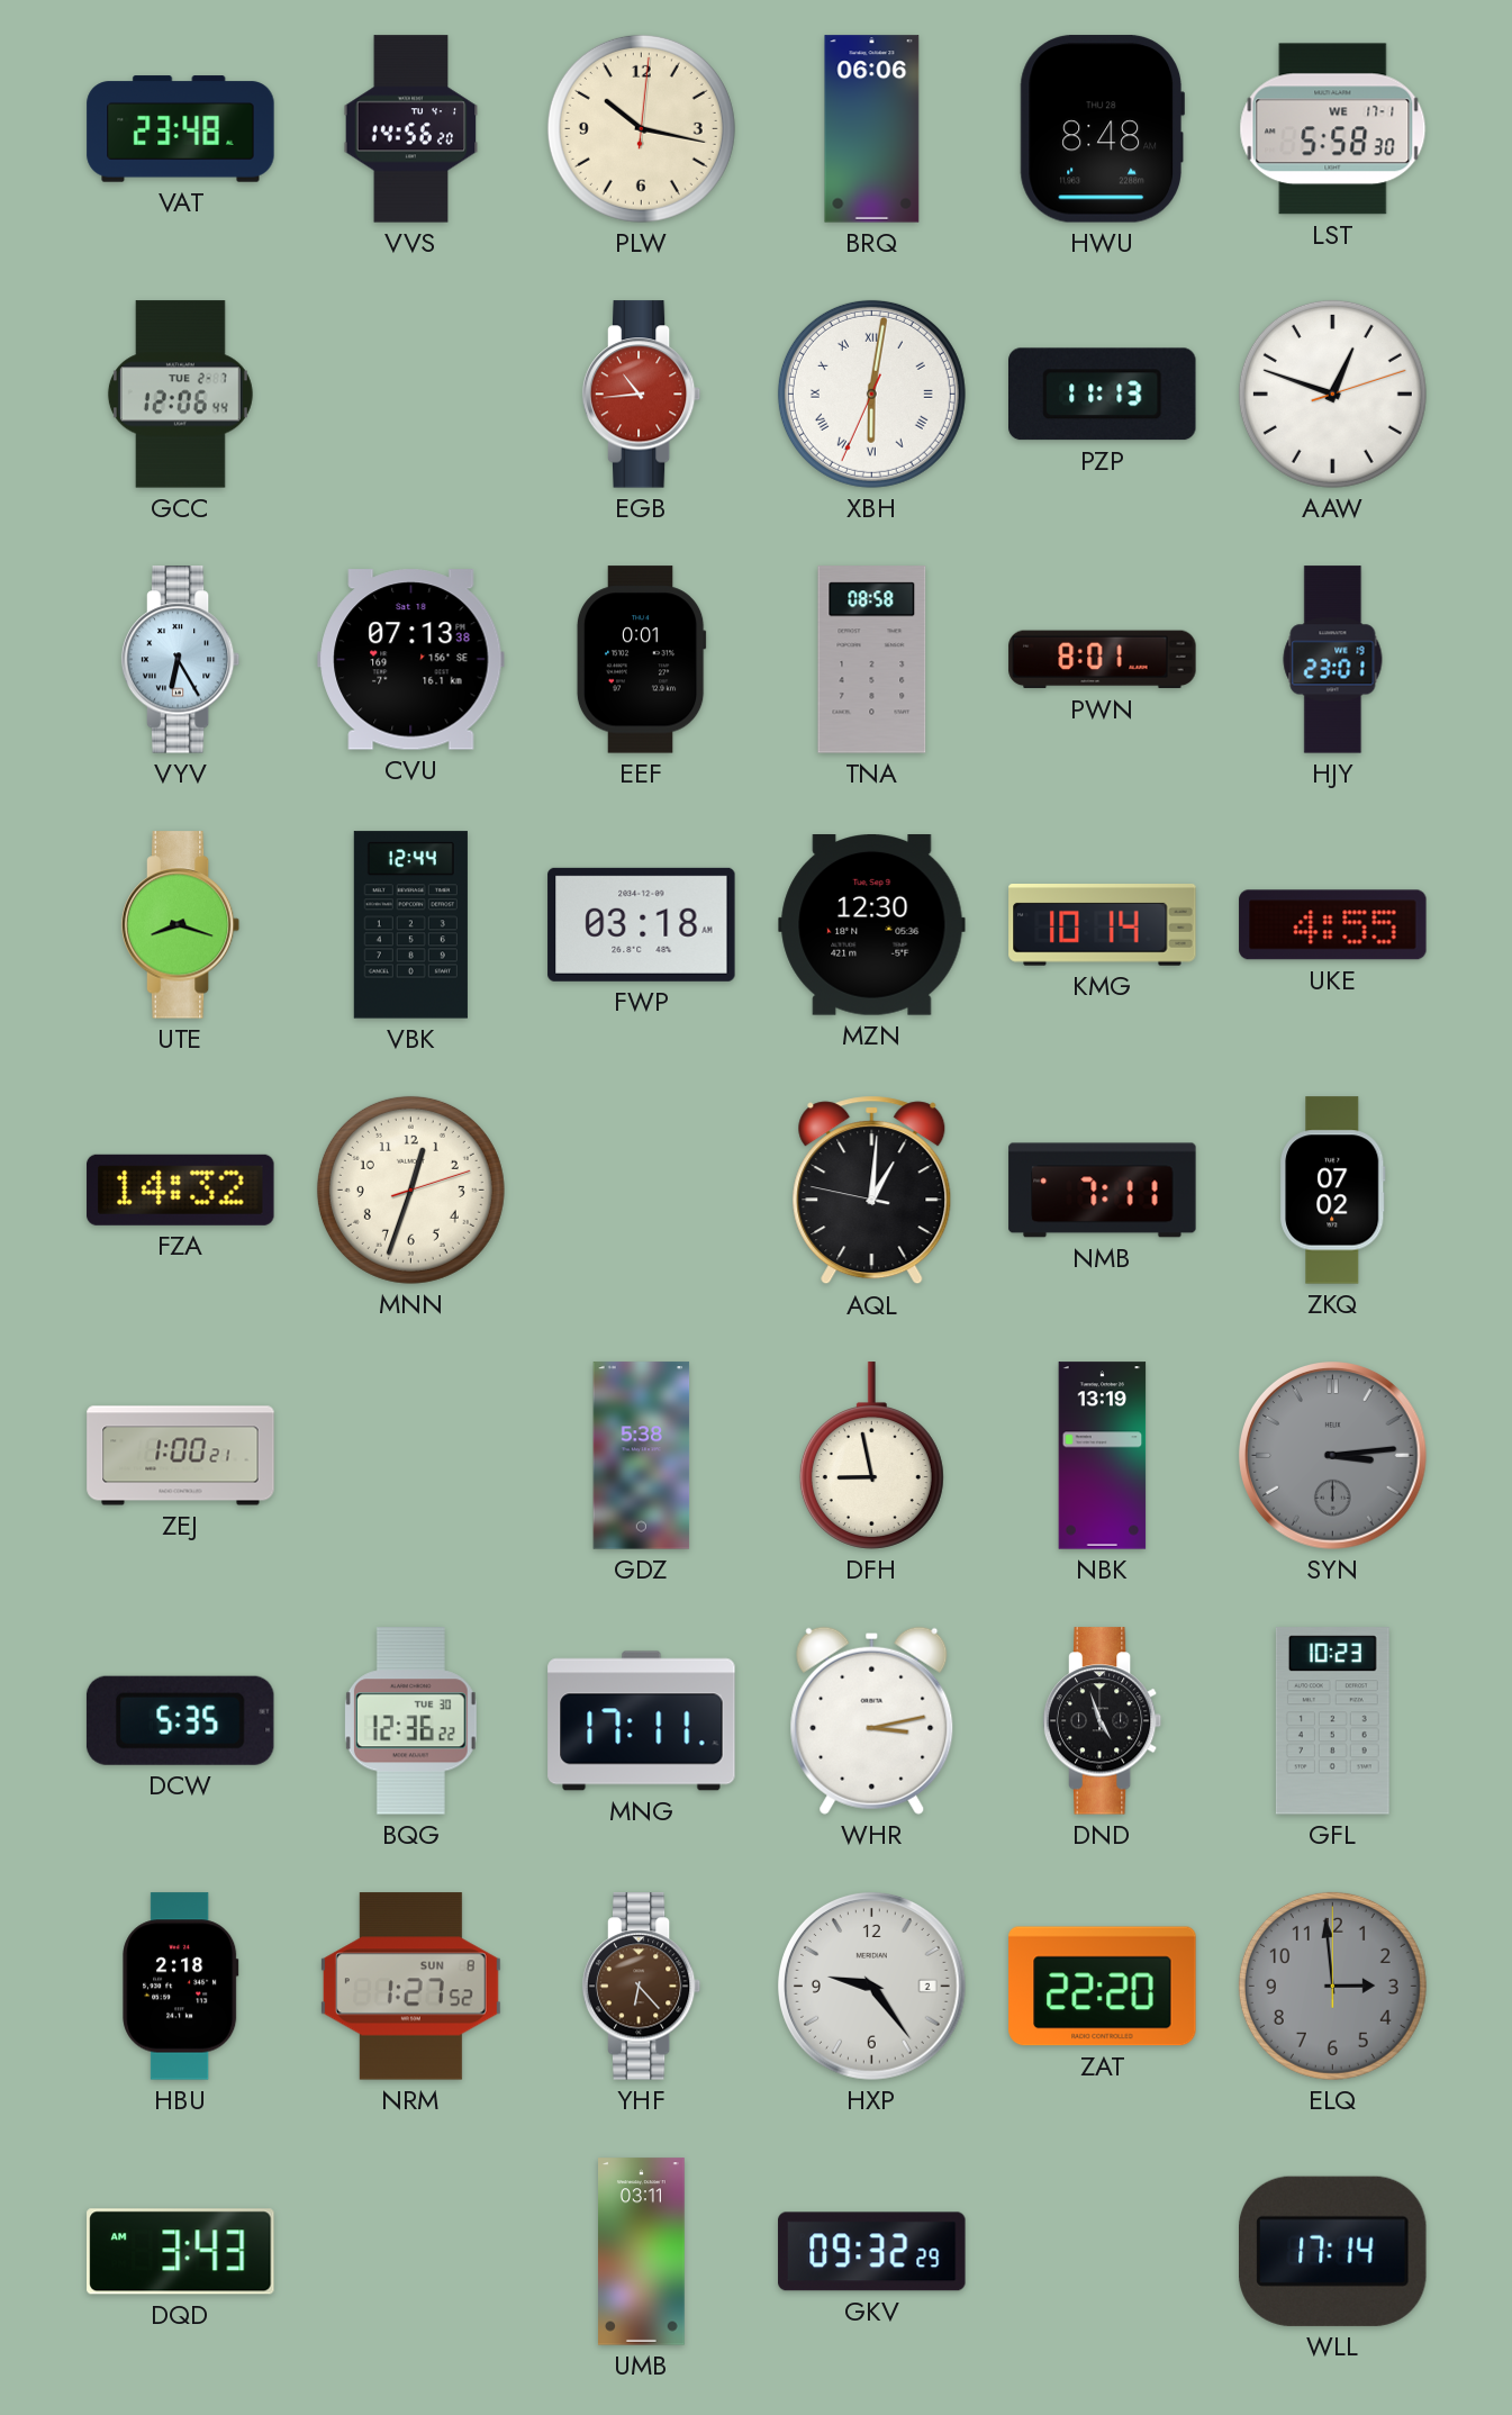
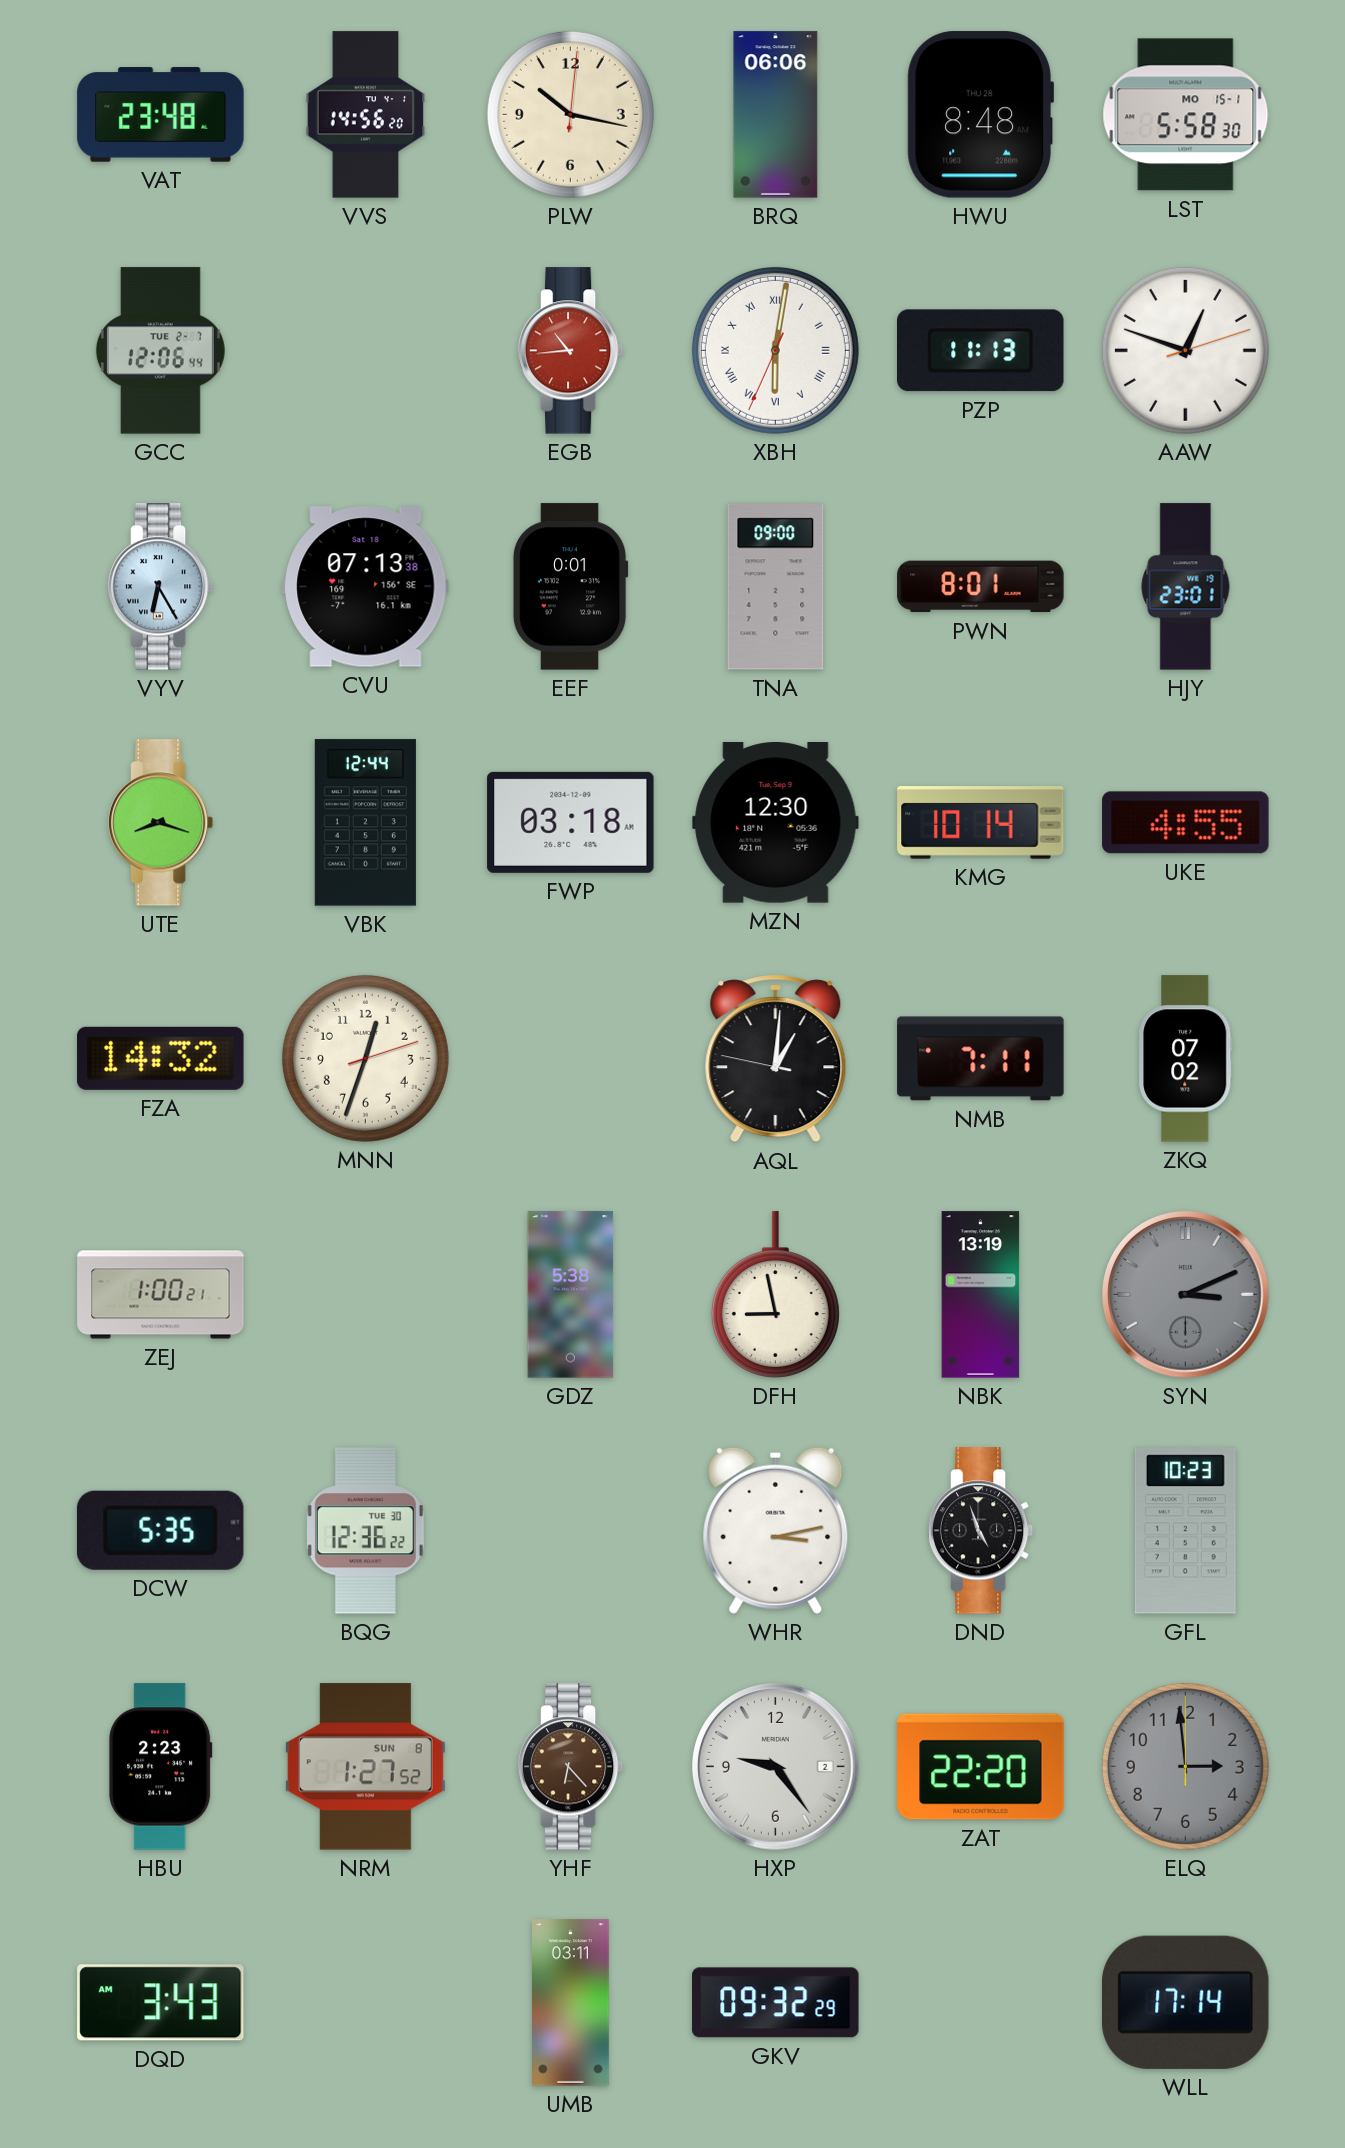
LST date: WE 17-1 -> MO 15-1 (1186, 115)
TNA: 08:58 -> 09:00 (776, 587)
SYN: 3:14 -> 3:11 (1186, 1295)
MNG: 17:11 -> none (642, 1721)
HBU: 2:18 -> 2:23 (161, 1767)
